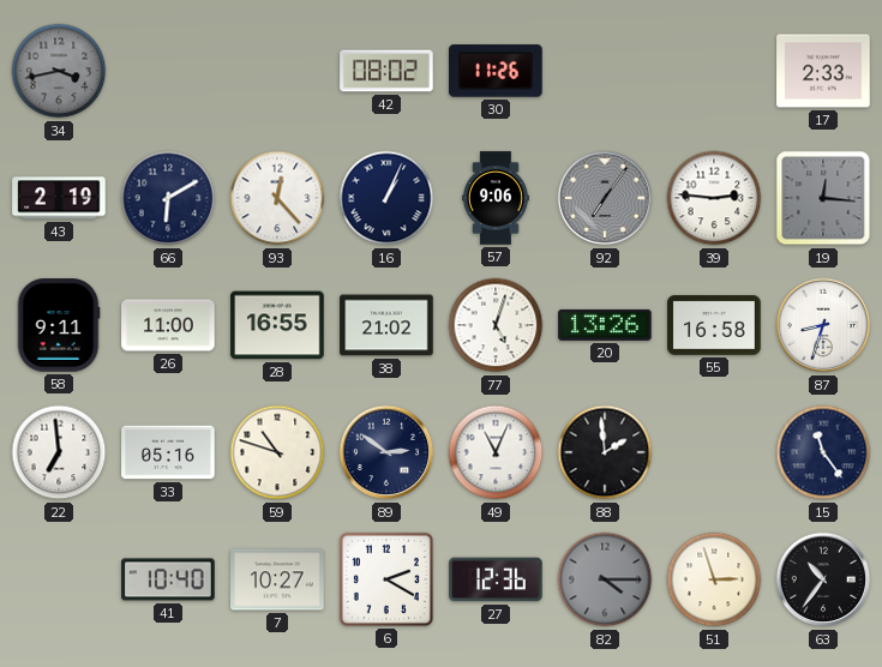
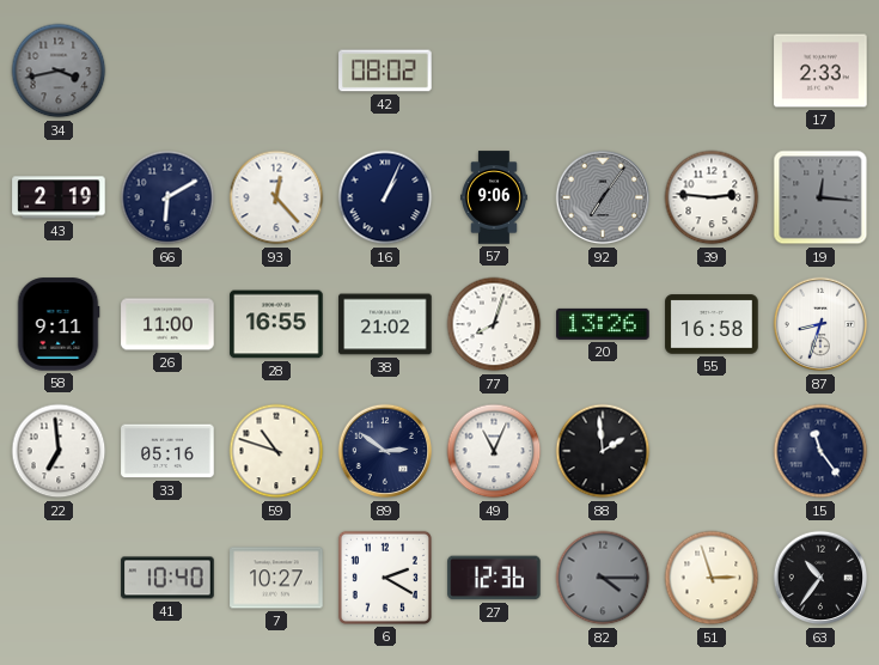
30: 11:26 -> none (496, 71)
77: 5:03 -> 8:03 (494, 324)
